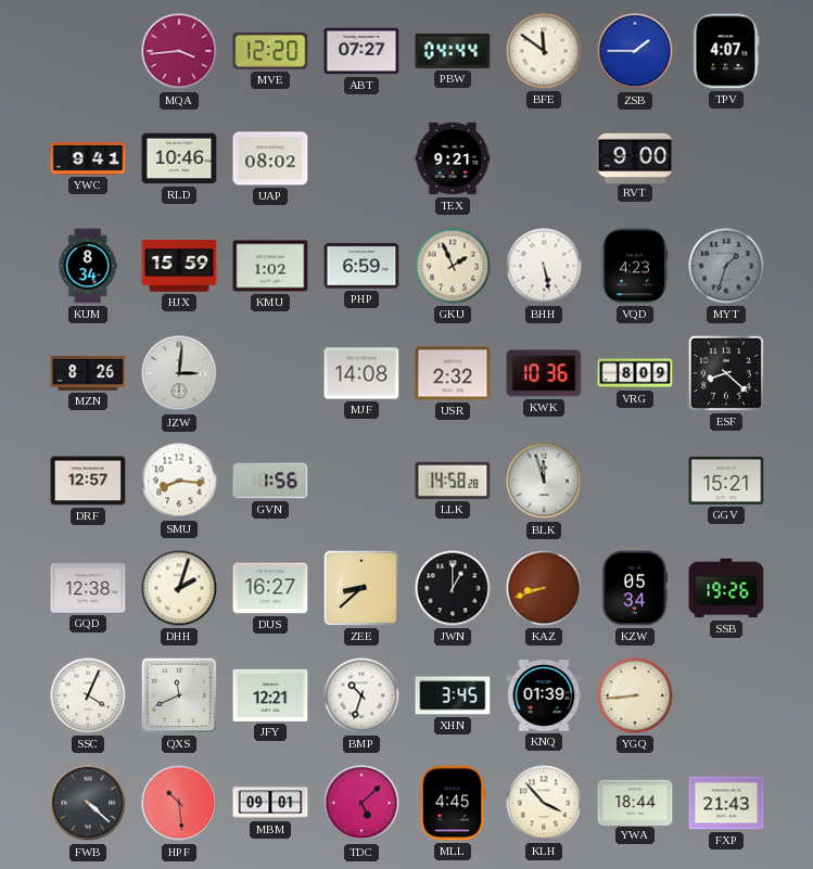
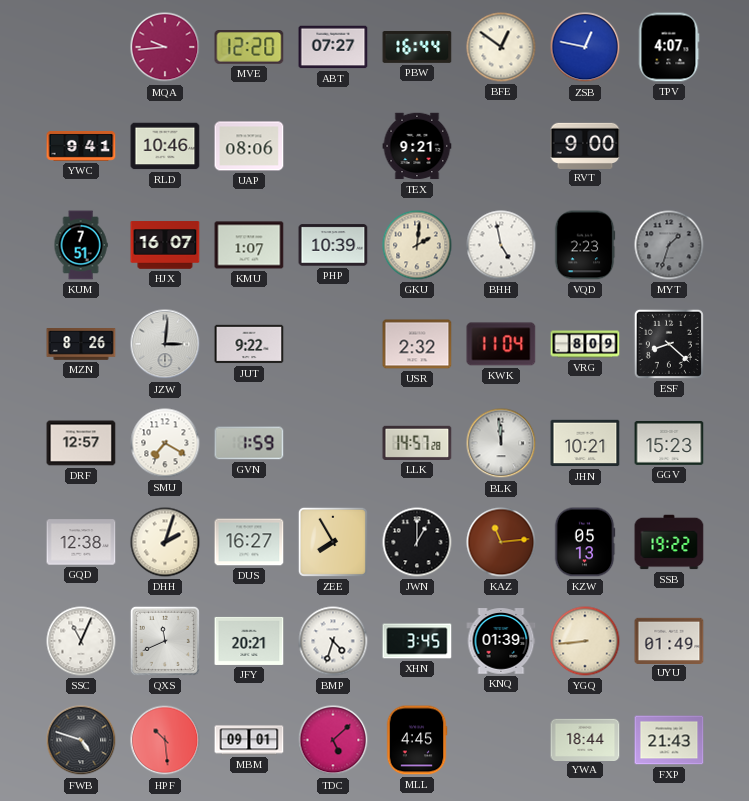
MQA: 3:44 -> 9:44 (165, 47)
PBW: 04:44 -> 16:44 (417, 47)
BFE: 11:51 -> 12:51 (501, 47)
ZSB: 1:45 -> 12:47 (585, 47)
UAP: 08:02 -> 08:06 (249, 146)
KUM: 8:34 -> 7:51 (81, 245)
HJX: 15:59 -> 16:07 (165, 245)
KMU: 1:02 -> 1:07 (249, 245)
PHP: 6:59 -> 10:39 (333, 245)
GKU: 1:56 -> 2:01 (417, 245)
BHH: 5:28 -> 4:58 (501, 245)
VQD: 4:23 -> 2:23 (585, 245)
JUT: none -> 9:22 (249, 344)
MJF: 14:08 -> none (361, 373)
KWK: 10:36 -> 11:04 (501, 344)
SMU: 8:16 -> 7:20 (165, 443)
GVN: 1:56 -> 1:59 (249, 443)
LLK: 14:58 -> 14:57 (417, 443)
BLK: 11:57 -> 11:59 (501, 443)
JHN: none -> 10:21 (585, 443)
GGV: 15:21 -> 15:23 (669, 443)
ZEE: 8:38 -> 7:55 (333, 542)
KAZ: 8:42 -> 11:14 (501, 542)
KZW: 05:34 -> 05:13 (585, 542)
SSB: 19:26 -> 19:22 (669, 542)
SSC: 4:04 -> 11:04 (81, 641)
JFY: 12:21 -> 20:21 (249, 641)
BMP: 10:33 -> 4:33 (333, 641)
UYU: none -> 01:49 (669, 640)
FWB: 4:22 -> 4:48 (81, 740)
KLH: 3:53 -> none (544, 803)
